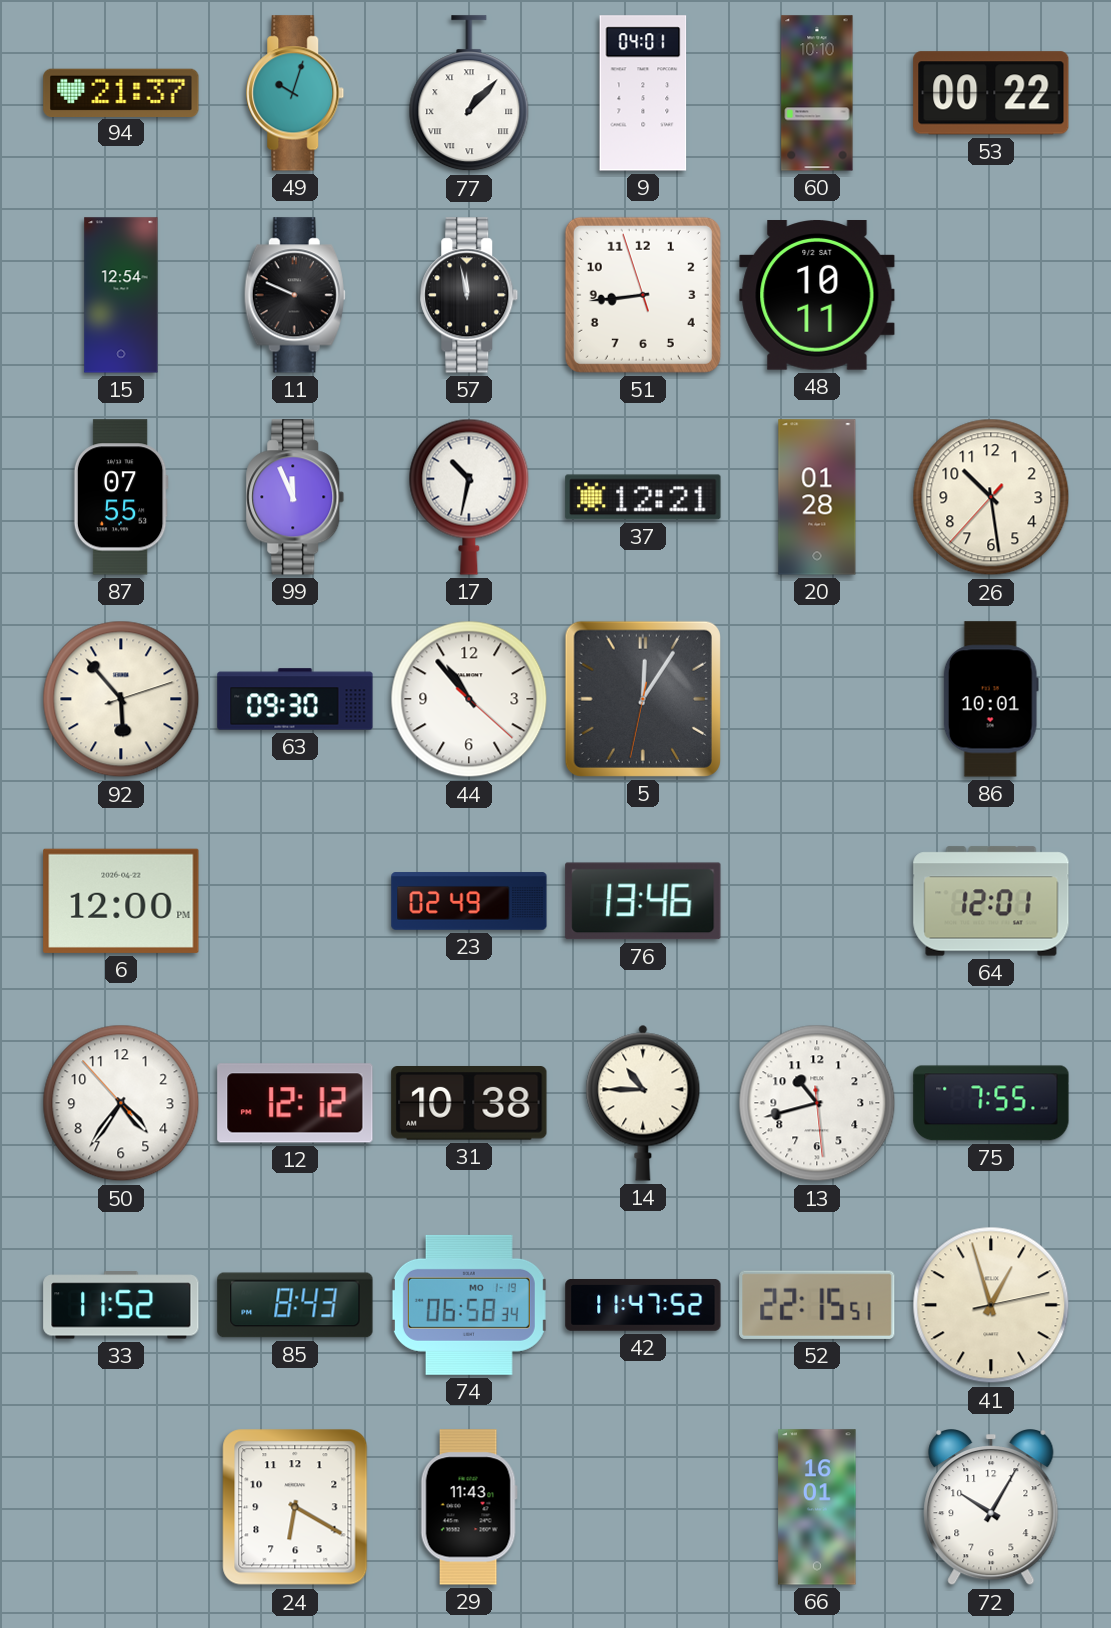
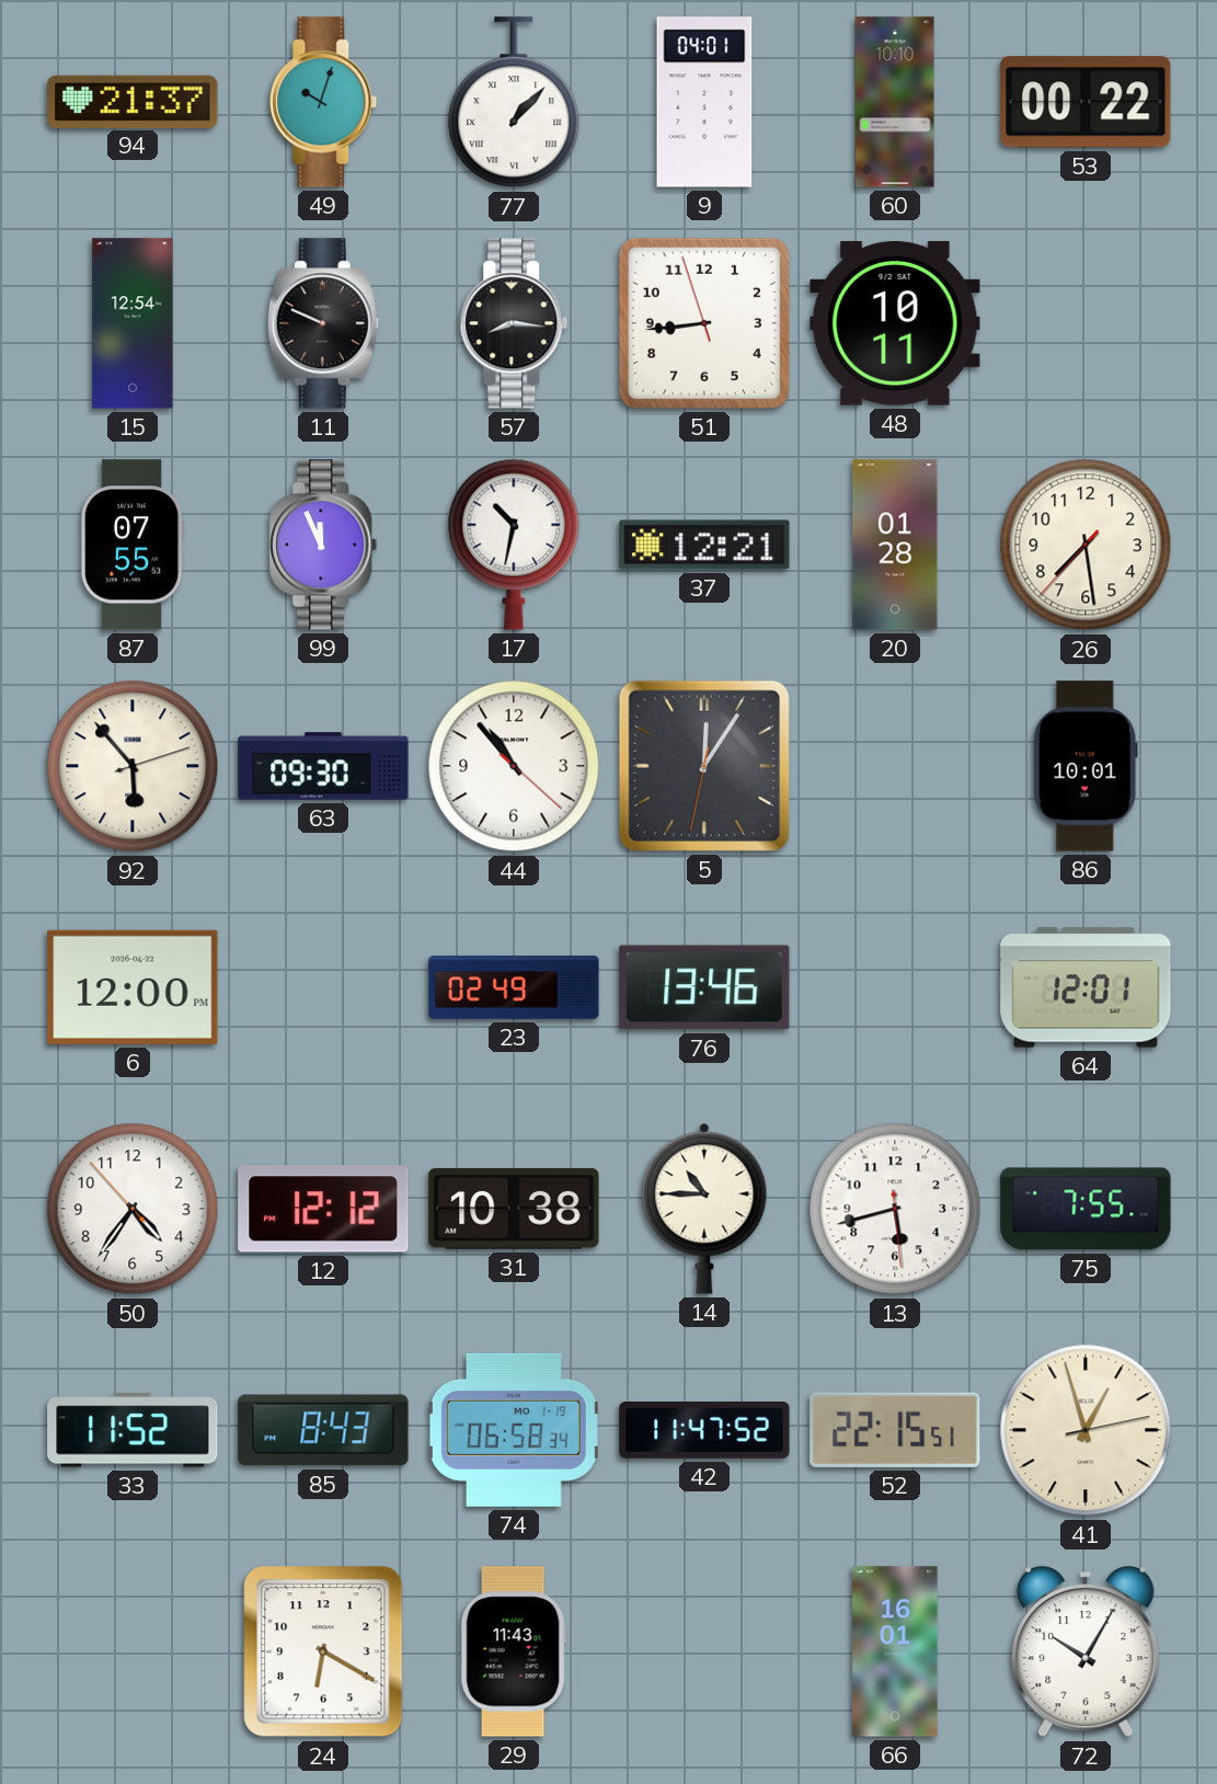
57: 11:58 -> 8:16 (514, 323)
26: 10:28 -> 7:28 (1086, 545)
13: 10:42 -> 5:42 (895, 1209)
